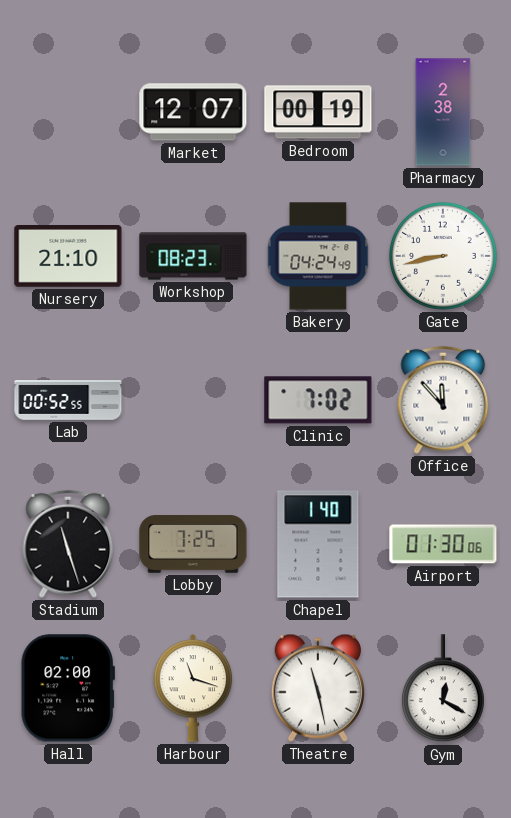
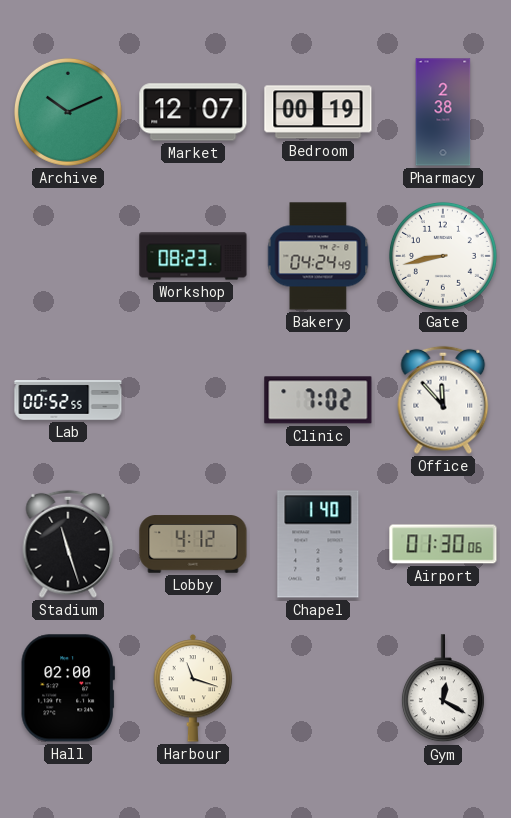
Archive: none -> 10:11 (68, 112)
Nursery: 21:10 -> none (68, 257)
Lobby: 7:25 -> 4:12 (193, 544)
Theatre: 11:28 -> none (318, 688)
